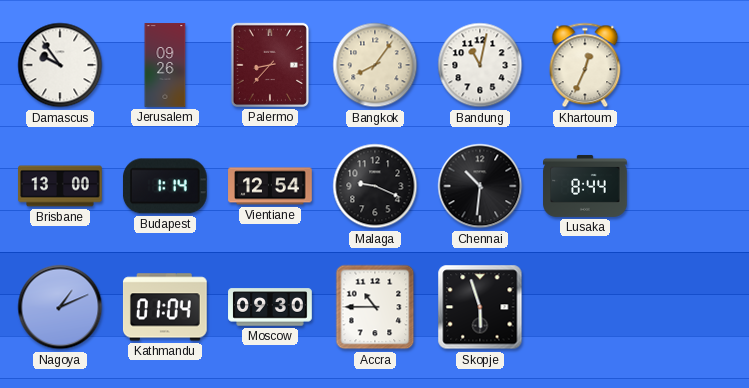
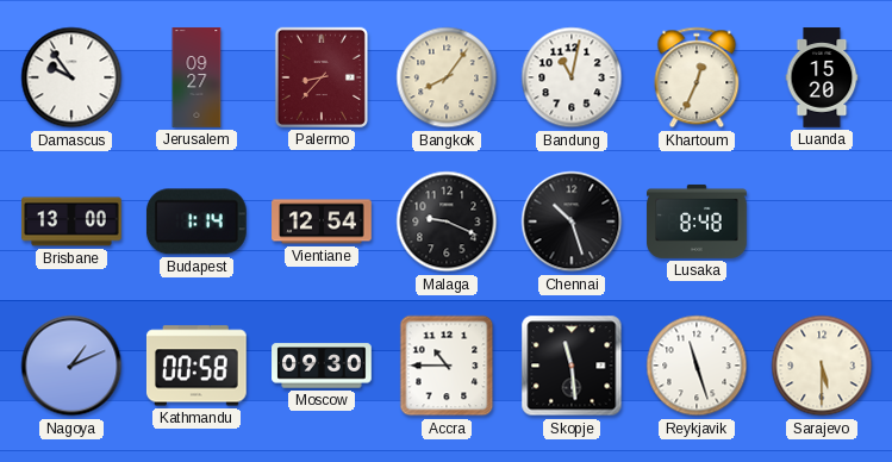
Jerusalem: 09:26 -> 09:27 (197, 77)
Luanda: none -> 15:20 (822, 77)
Chennai: 10:31 -> 10:27 (572, 221)
Lusaka: 8:44 -> 8:48 (697, 221)
Kathmandu: 01:04 -> 00:58 (197, 366)
Skopje: 5:57 -> 11:29 (572, 366)
Reykjavik: none -> 11:27 (697, 366)
Sarajevo: none -> 5:30 (822, 366)
